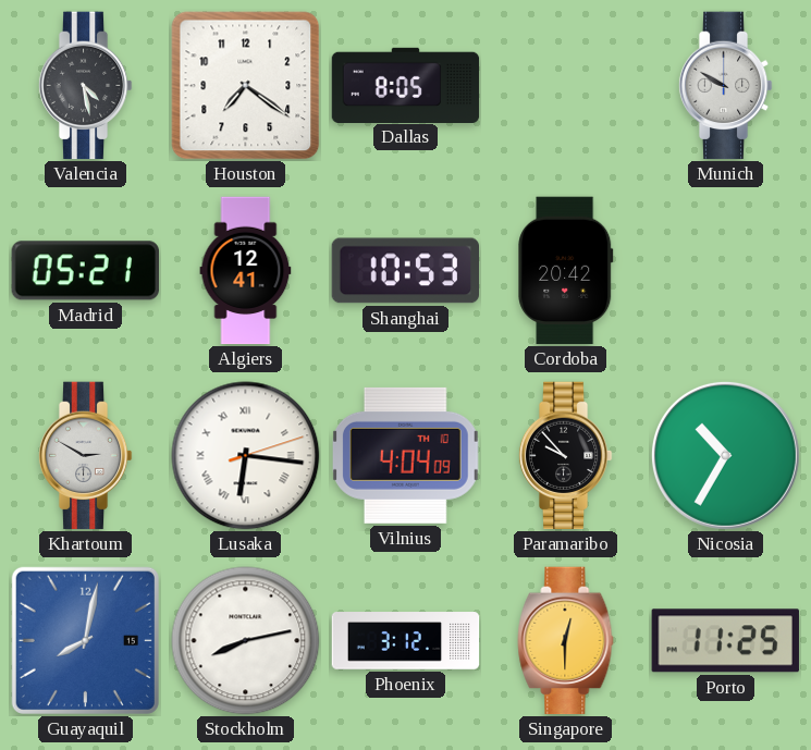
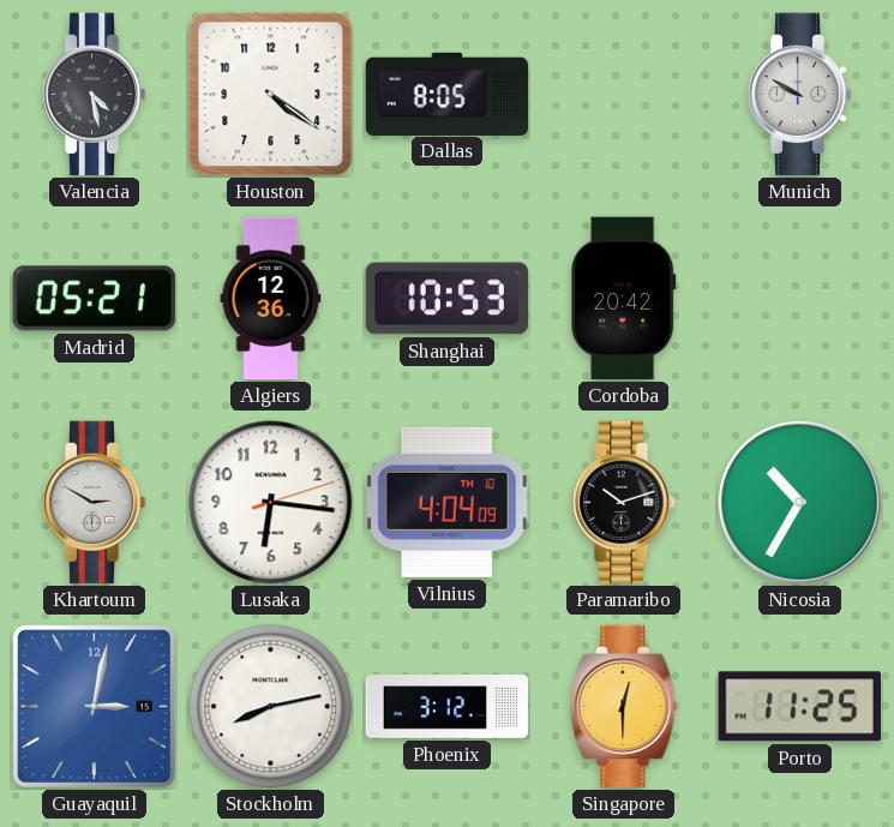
Houston: 7:21 -> 4:21 (271, 95)
Algiers: 12:41 -> 12:36 (271, 299)
Lusaka numerals: Roman -> Arabic (271, 503)
Paramaribo: 9:53 -> 10:12 (623, 503)
Guayaquil: 8:02 -> 3:02 (94, 706)
